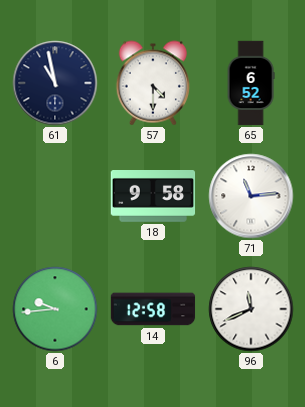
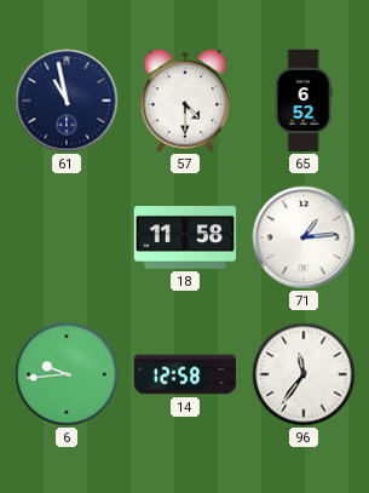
18: 9:58 -> 11:58 (185, 239)
71: 11:14 -> 1:14 (304, 237)
96: 11:41 -> 11:36 (304, 374)
